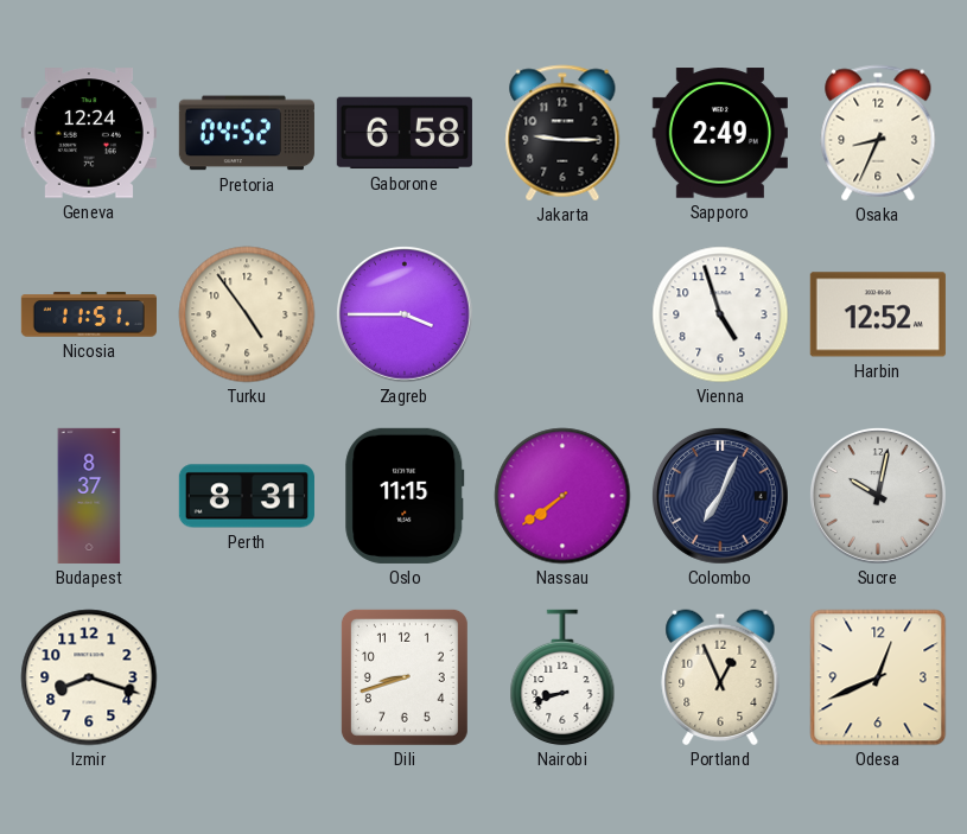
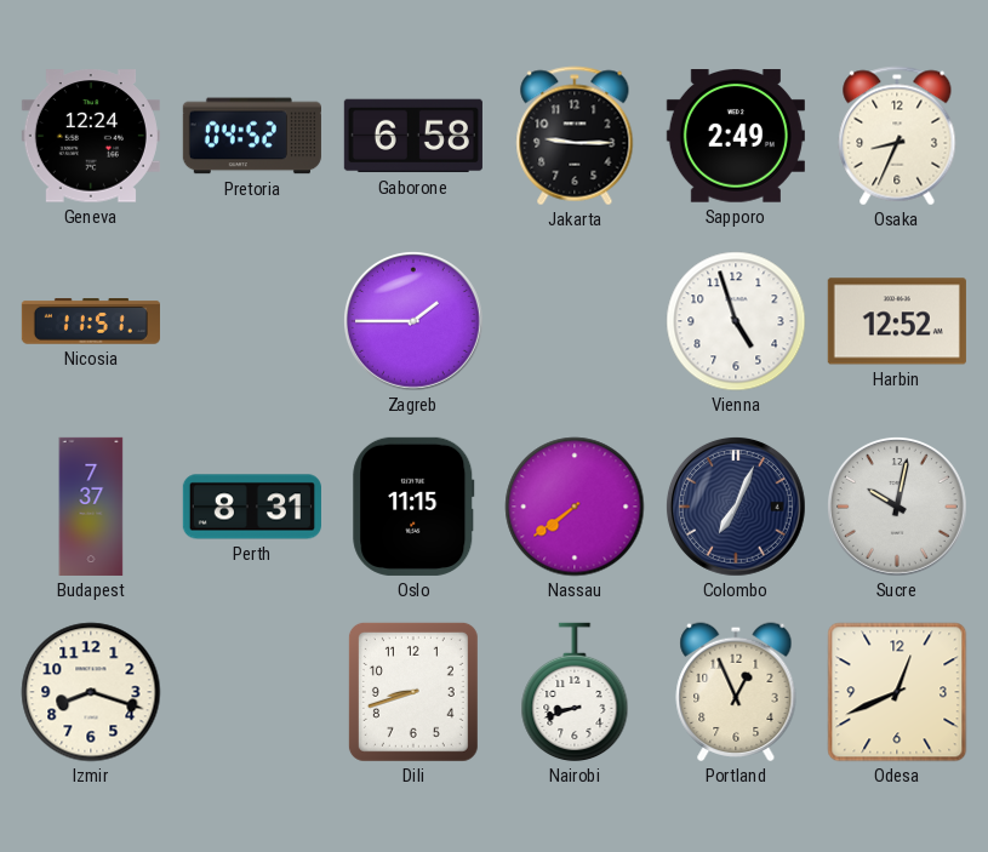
Turku: 4:54 -> none (247, 314)
Zagreb: 3:45 -> 1:45 (413, 321)
Budapest: 8:37 -> 7:37 (91, 507)
